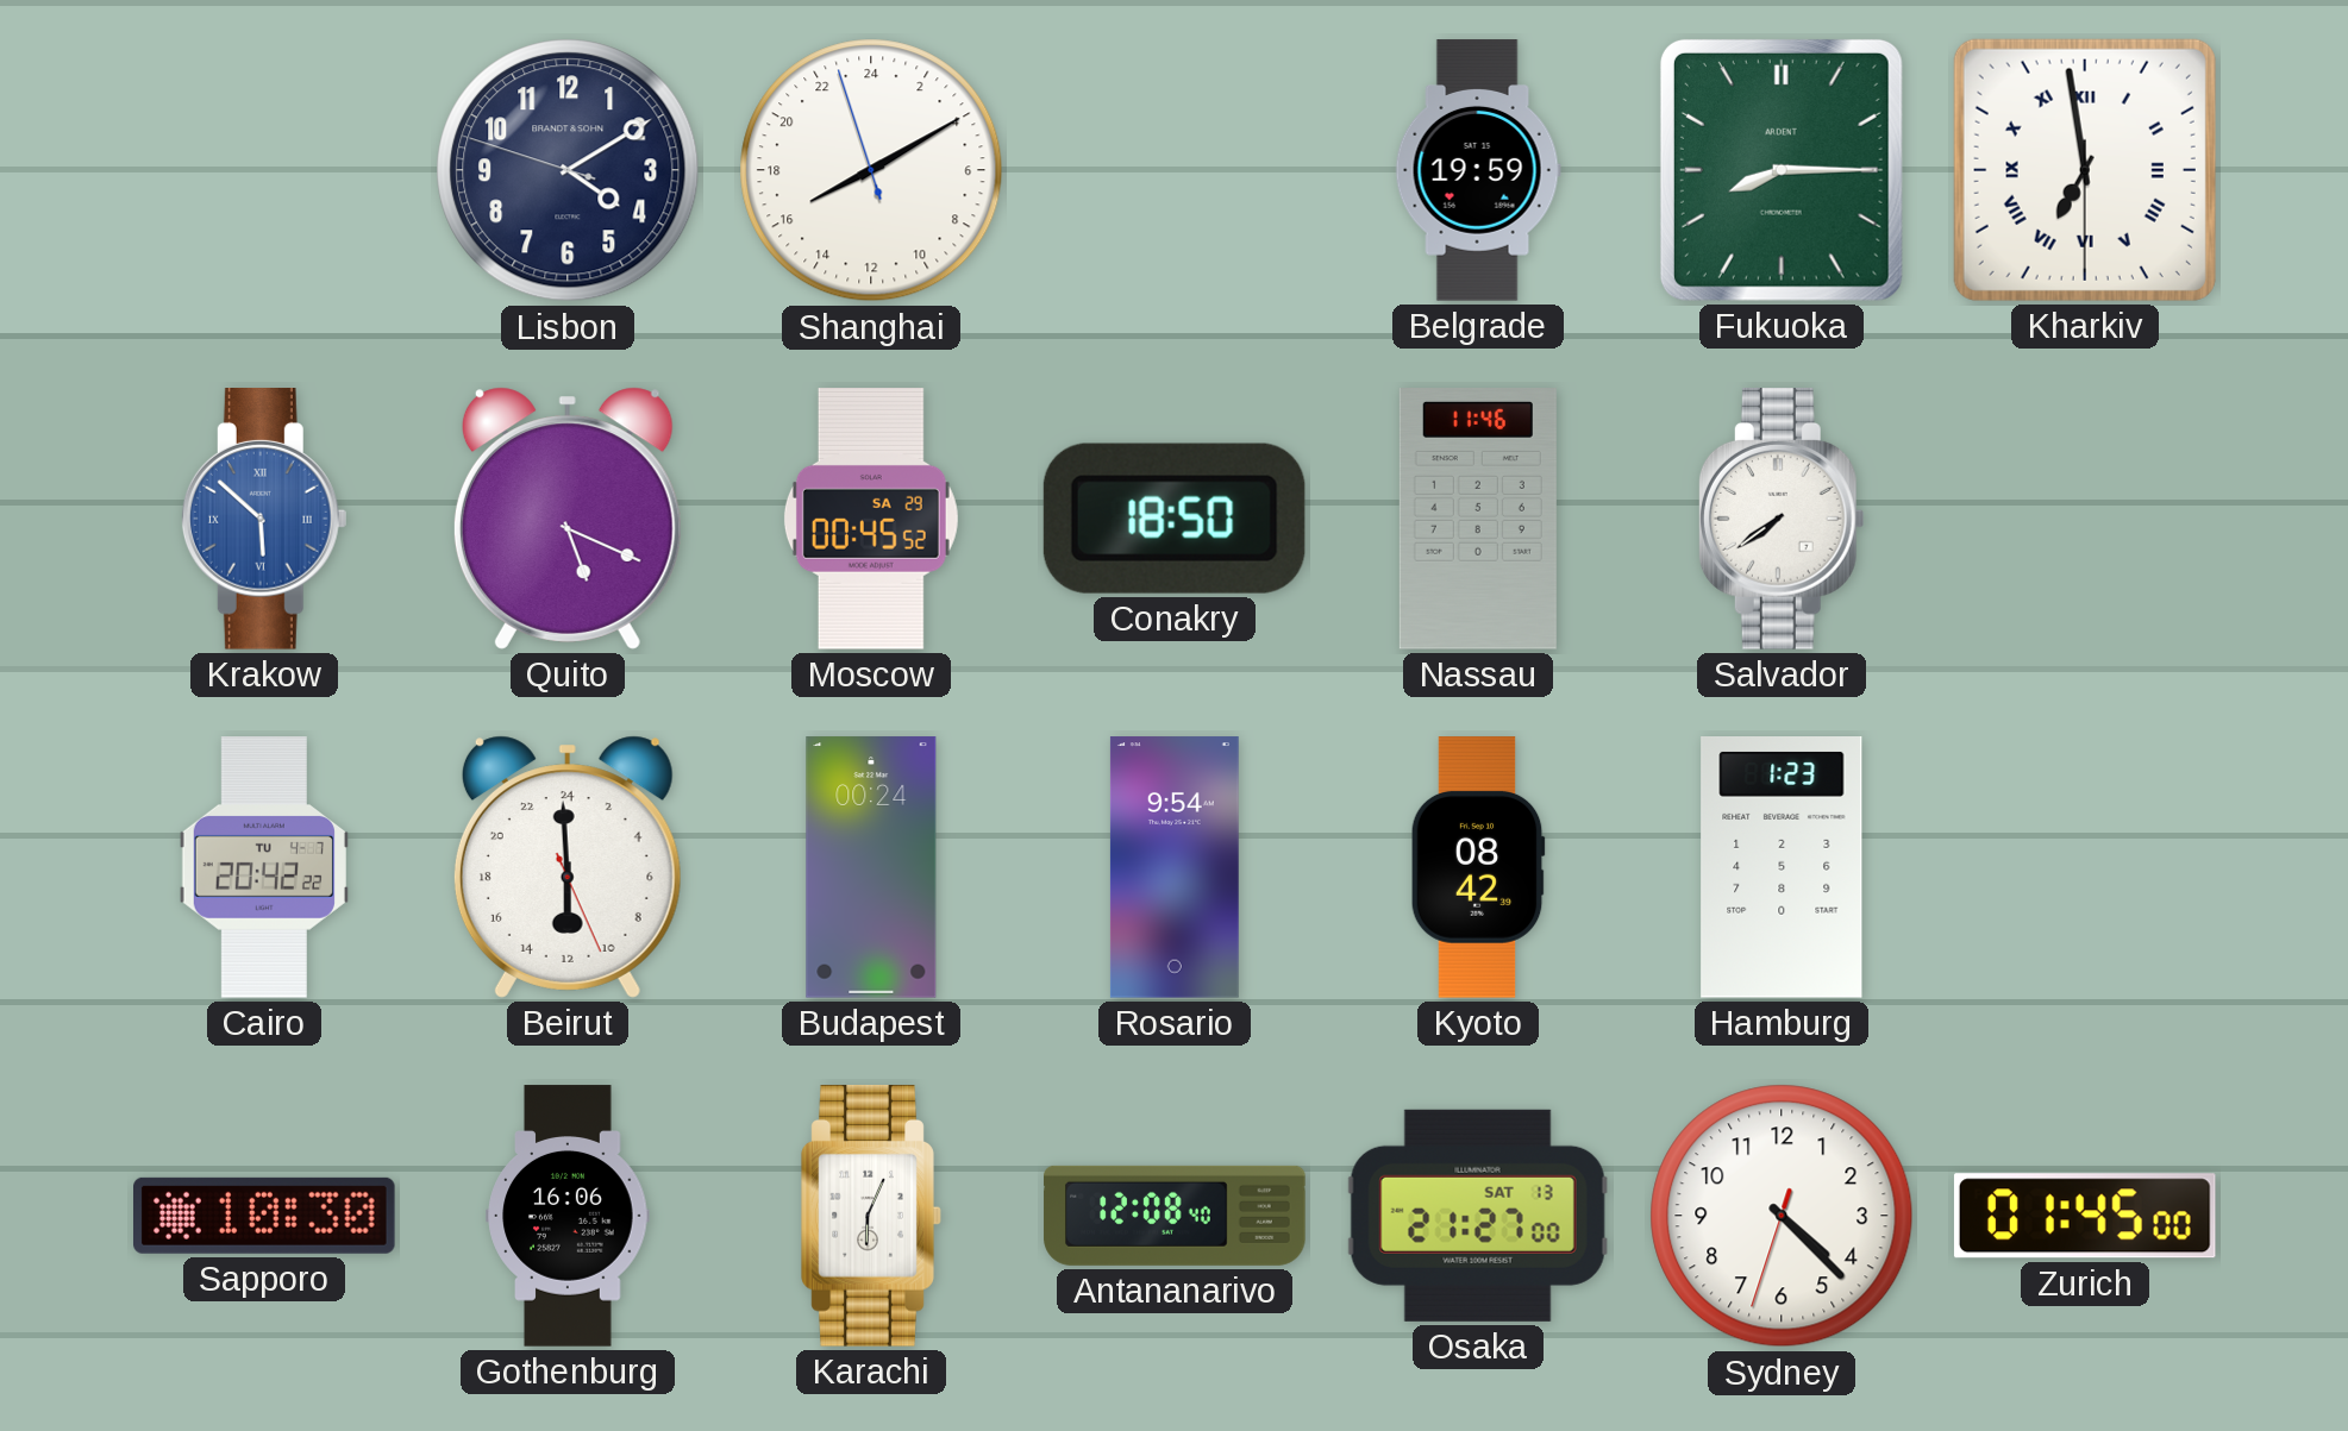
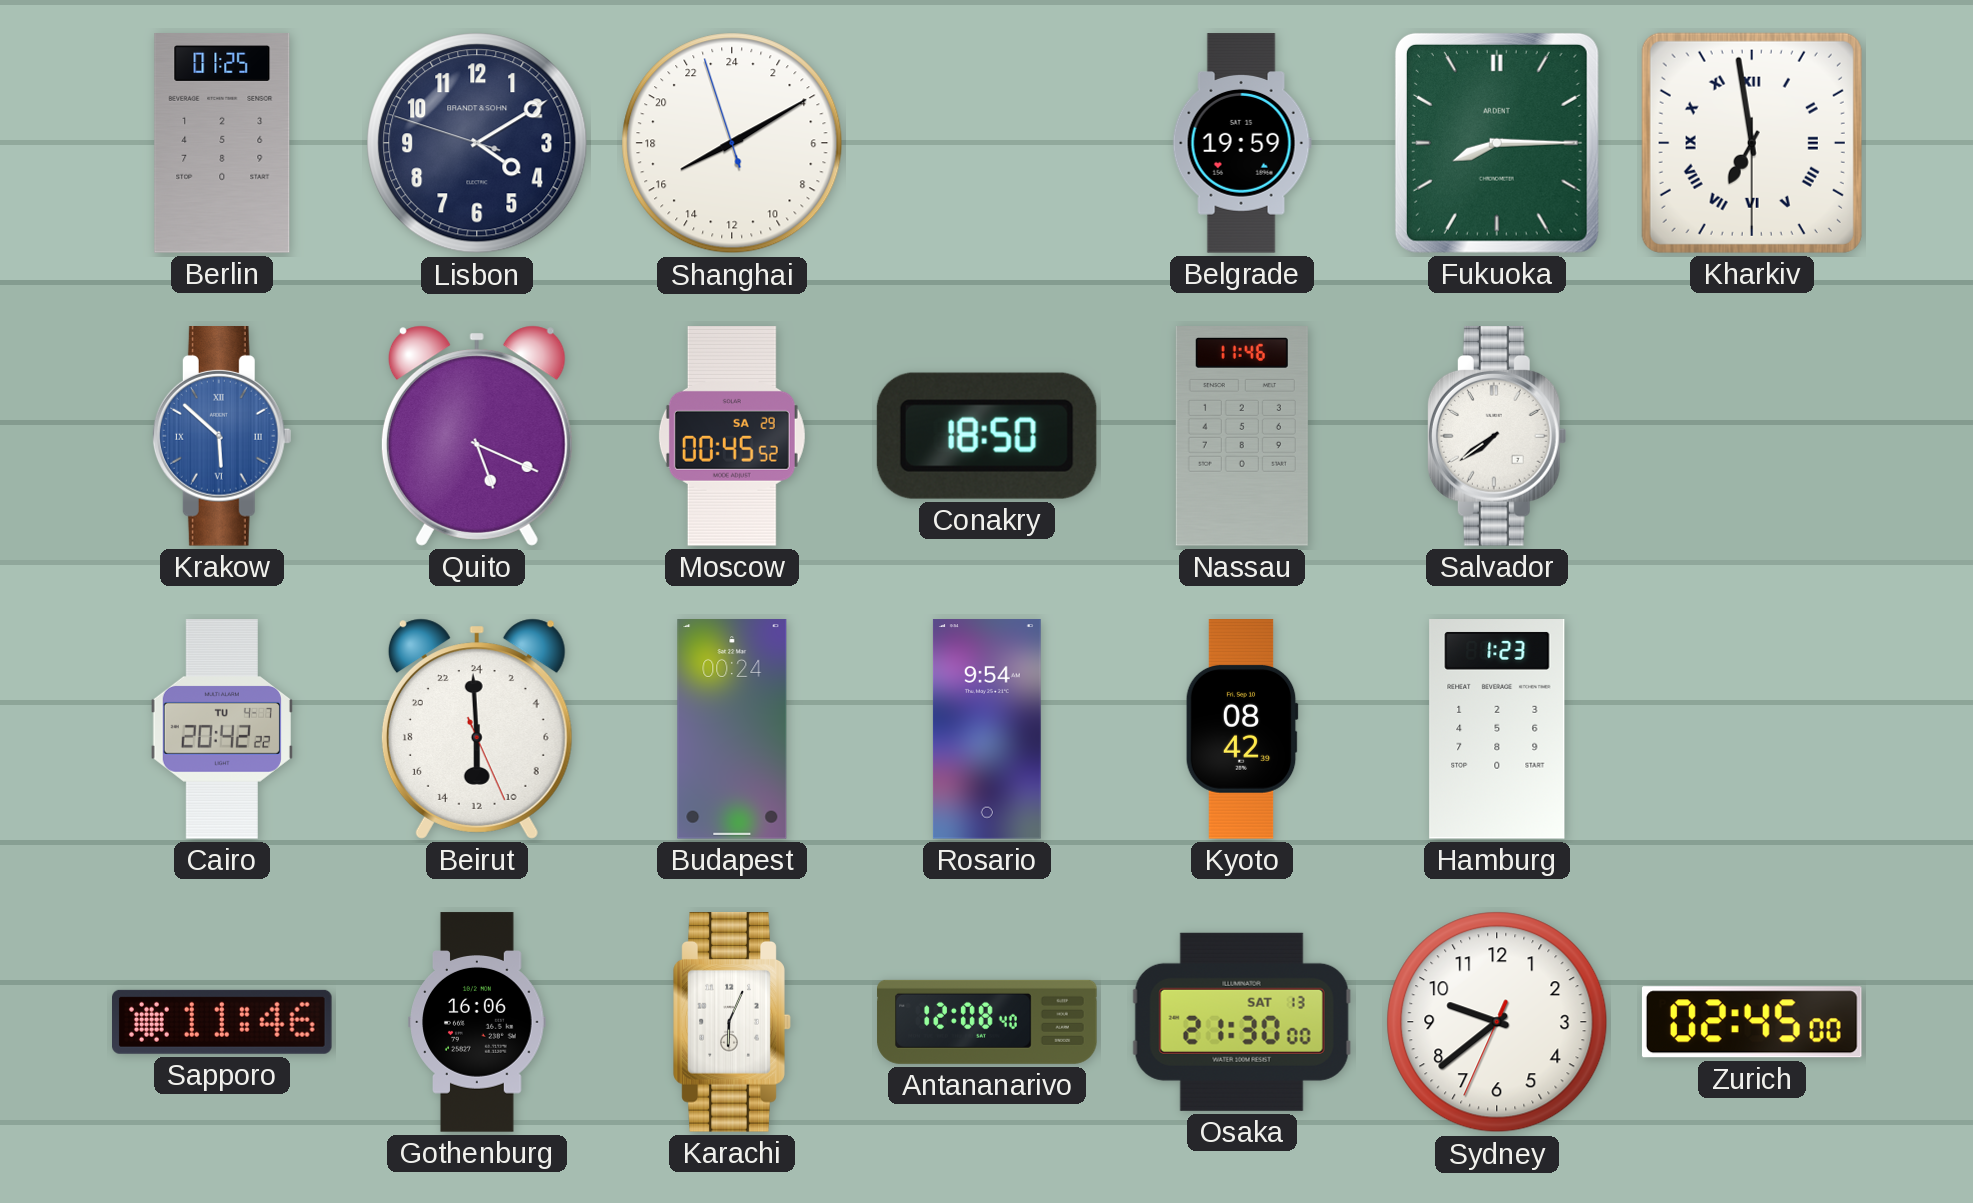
Berlin: none -> 01:25 (222, 144)
Sapporo: 10:30 -> 11:46 (223, 1022)
Osaka: 21:27 -> 21:30 (1242, 1022)
Sydney: 4:22 -> 9:38 (1497, 1022)
Zurich: 01:45 -> 02:45 (1752, 1022)
